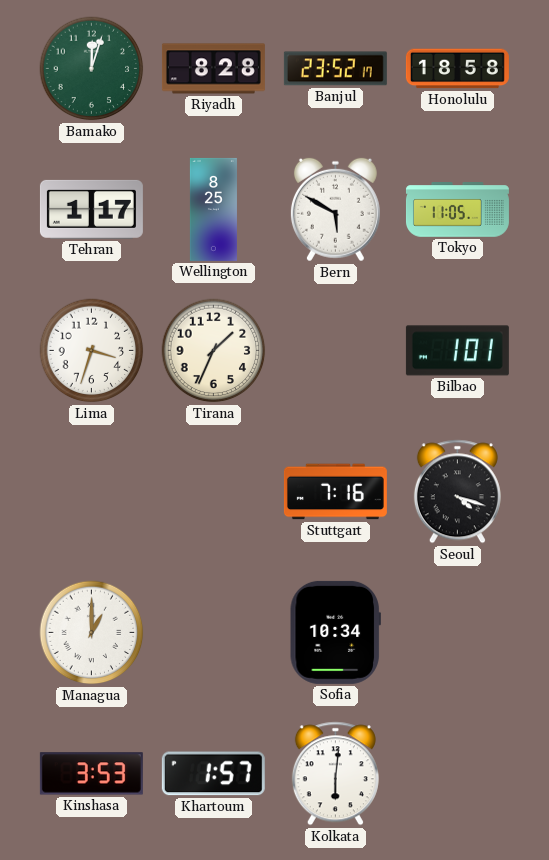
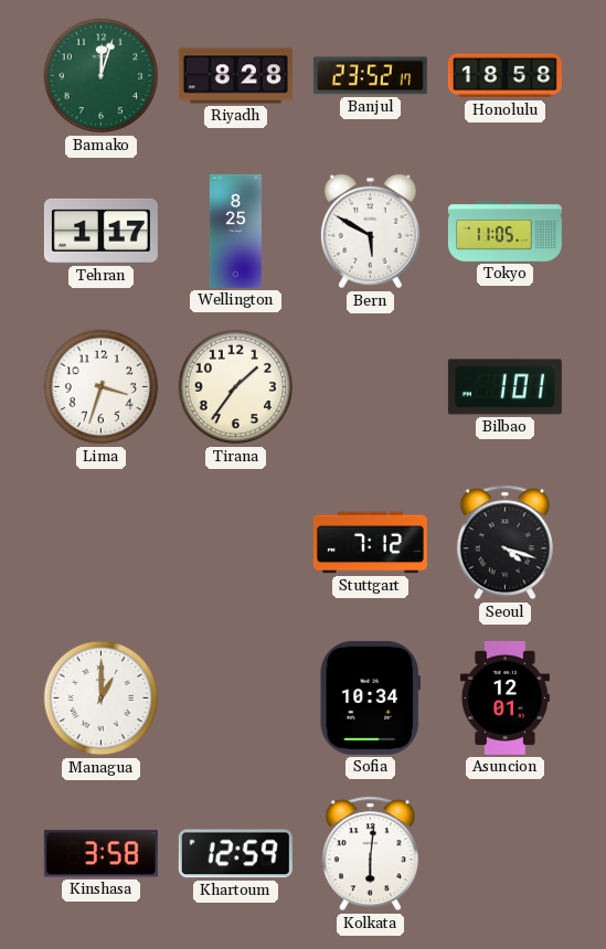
Tirana: 1:34 -> 1:36 (236, 387)
Stuttgart: 7:16 -> 7:12 (370, 543)
Asuncion: none -> 12:01 (504, 697)
Kinshasa: 3:53 -> 3:58 (100, 854)
Khartoum: 1:57 -> 12:59 (235, 854)
